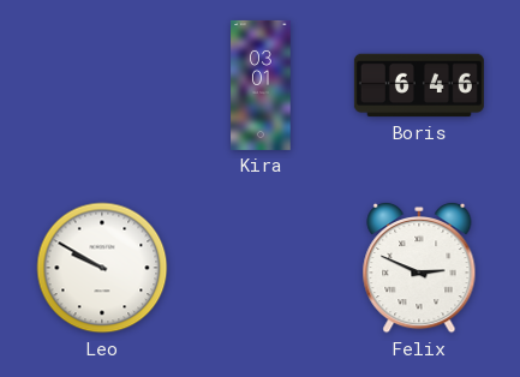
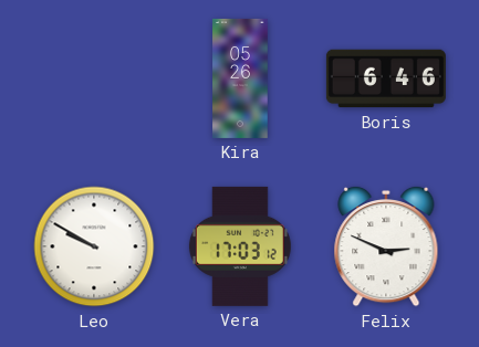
Kira: 03:01 -> 05:26 (240, 78)
Vera: none -> 17:03 (240, 246)
